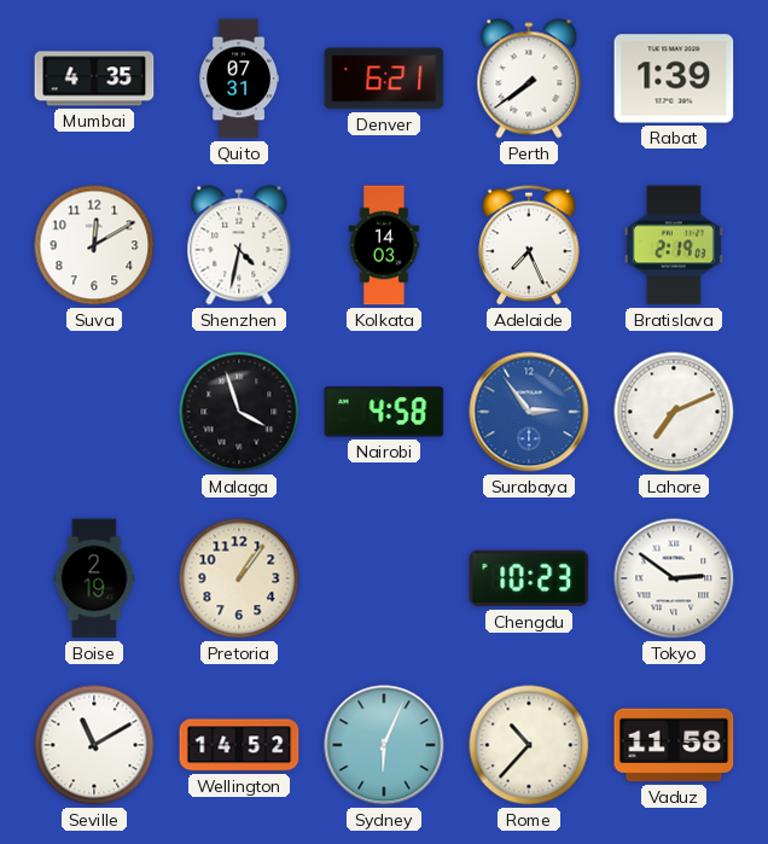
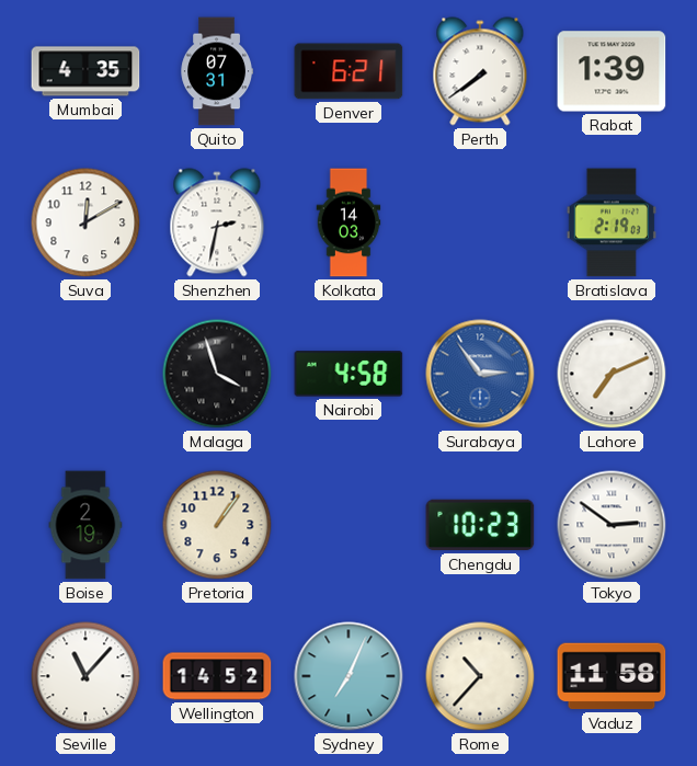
Shenzhen: 4:32 -> 2:32 (217, 222)
Adelaide: 7:26 -> none (529, 245)
Seville: 11:10 -> 11:07 (85, 676)
Sydney: 6:04 -> 7:04 (348, 676)
